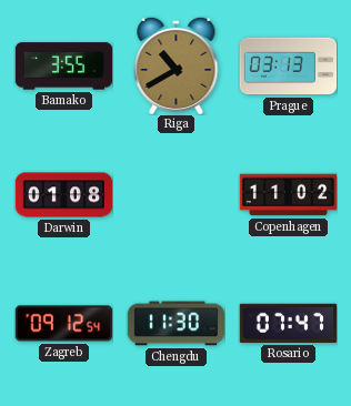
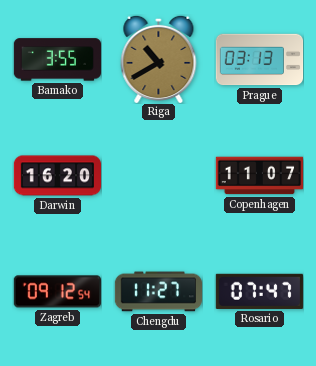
Darwin: 01:08 -> 16:20 (57, 176)
Copenhagen: 11:02 -> 11:07 (259, 176)
Chengdu: 11:30 -> 11:27 (158, 292)
